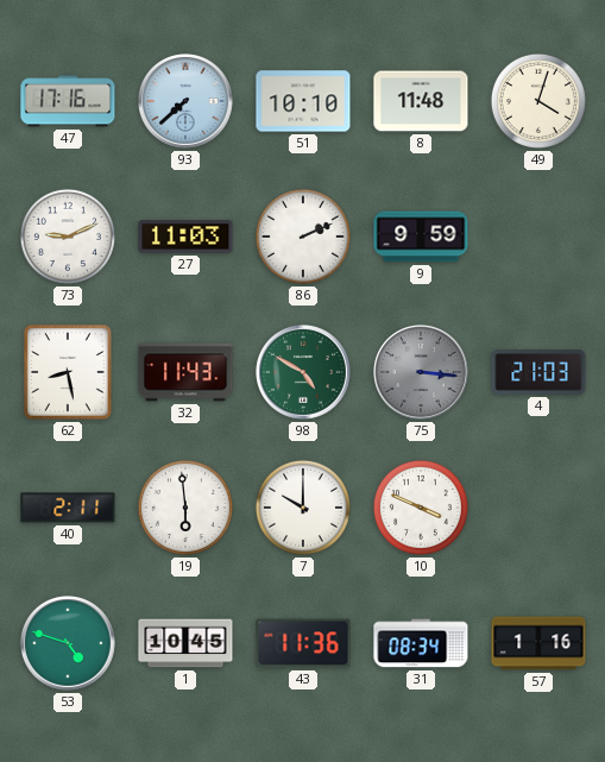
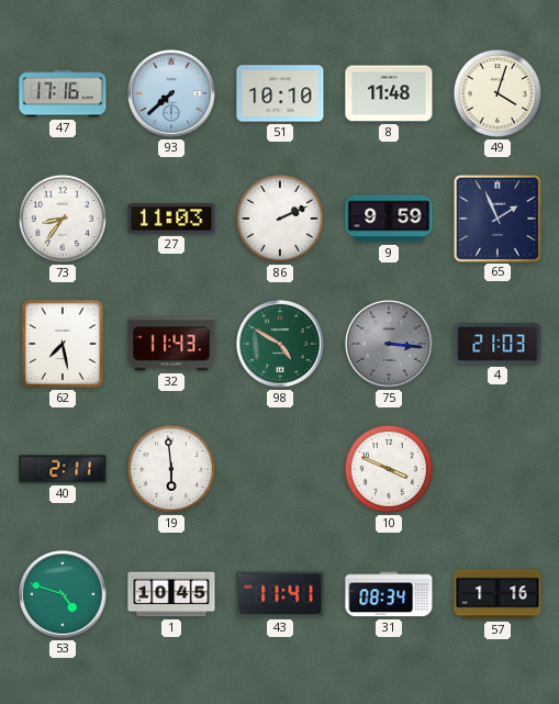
73: 9:11 -> 8:36 (63, 219)
65: none -> 1:56 (496, 217)
62: 8:28 -> 7:28 (63, 344)
7: 10:00 -> none (303, 508)
43: 11:36 -> 11:41 (280, 594)
